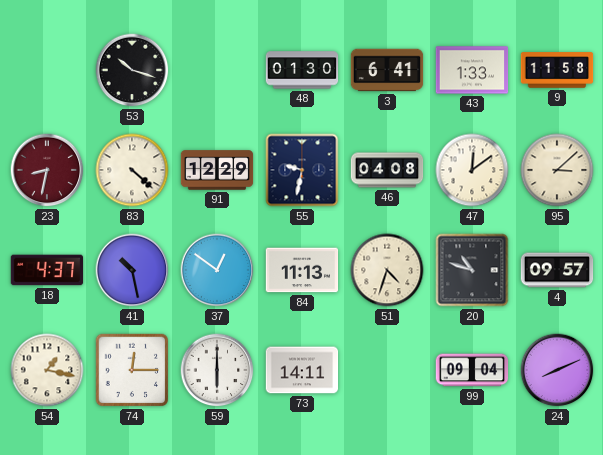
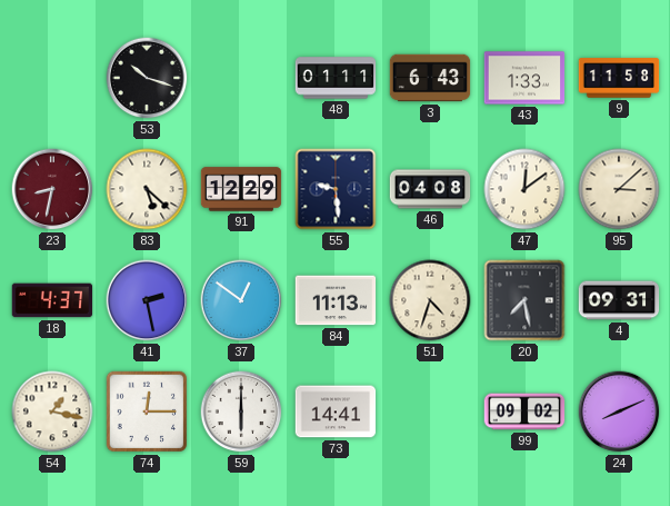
48: 01:30 -> 01:11 (336, 78)
3: 6:41 -> 6:43 (430, 78)
83: 4:22 -> 5:22 (147, 189)
55: 9:32 -> 9:29 (336, 189)
41: 10:28 -> 2:28 (147, 300)
20: 10:48 -> 7:28 (524, 300)
4: 09:57 -> 09:31 (619, 300)
73: 14:11 -> 14:41 (336, 411)
99: 09:04 -> 09:02 (524, 411)
